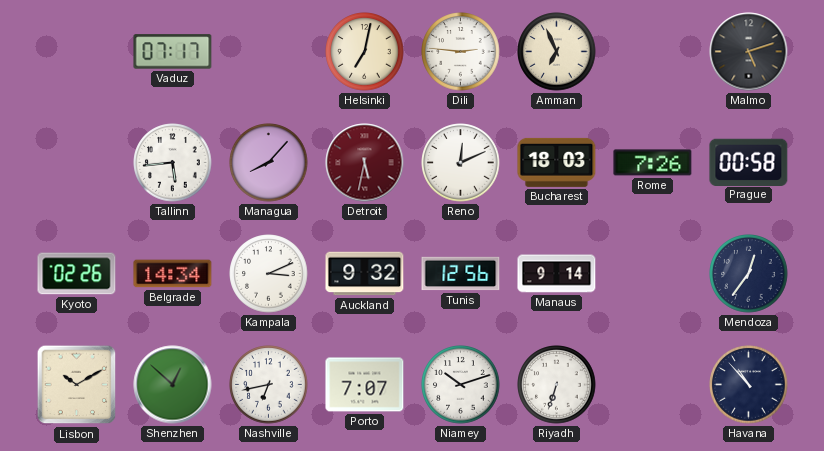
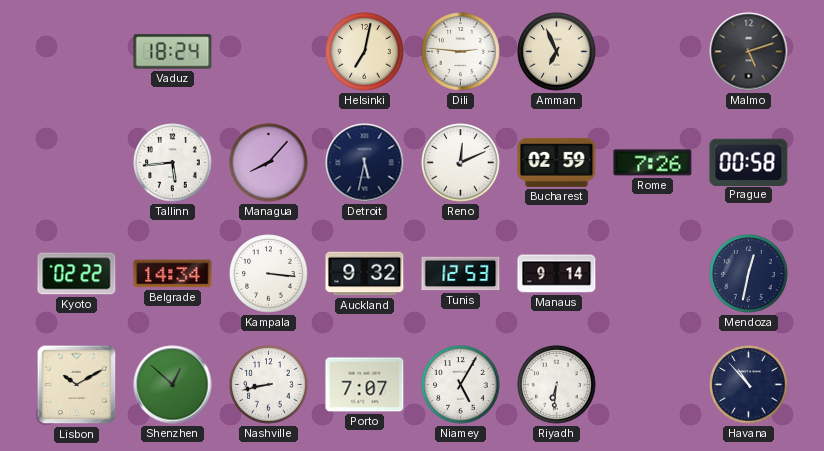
Vaduz: 07:17 -> 18:24 (173, 52)
Detroit dial: burgundy -> navy (365, 163)
Bucharest: 18:03 -> 02:59 (557, 162)
Kyoto: 02:26 -> 02:22 (77, 274)
Kampala: 3:11 -> 3:16 (269, 274)
Tunis: 12:56 -> 12:53 (461, 274)
Mendoza: 12:36 -> 12:32 (749, 274)
Nashville: 6:43 -> 8:43 (269, 385)
Niamey: 10:12 -> 5:05 (461, 385)
Riyadh: 6:33 -> 6:31 (557, 385)
